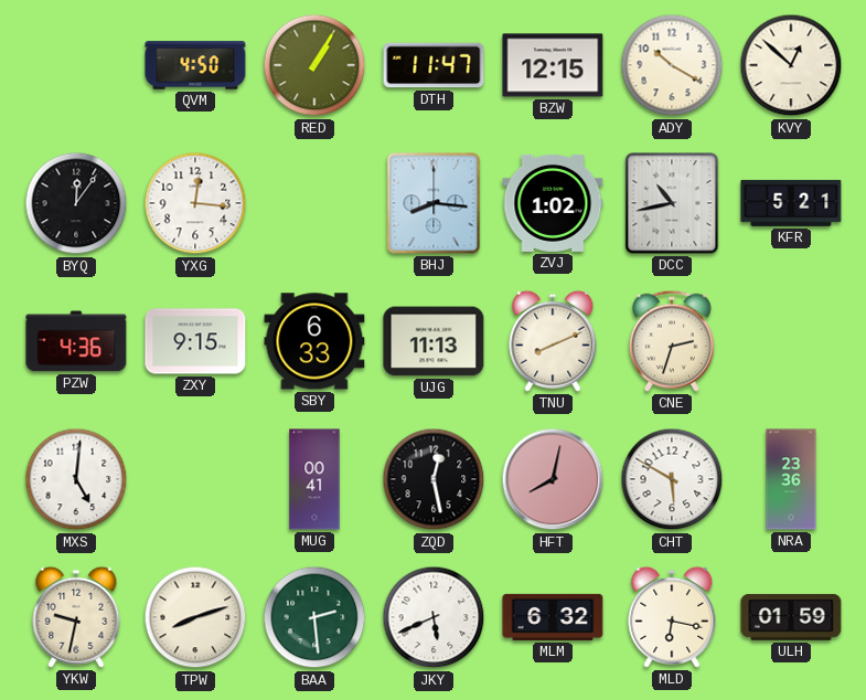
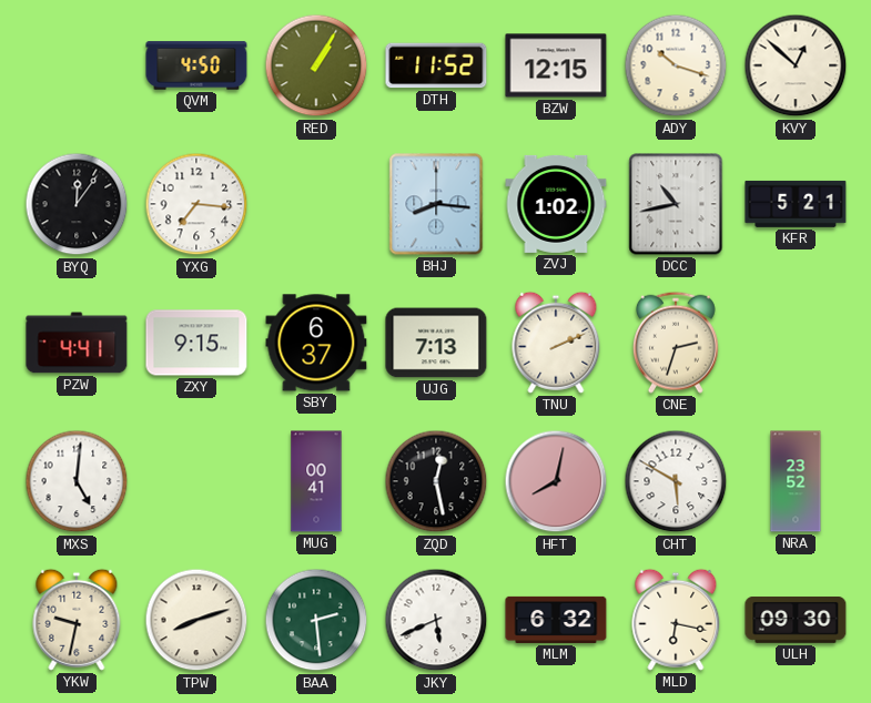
DTH: 11:47 -> 11:52 (436, 65)
ADY: 10:20 -> 10:18 (676, 65)
YXG: 12:16 -> 7:16 (196, 204)
PZW: 4:36 -> 4:41 (77, 343)
SBY: 6:33 -> 6:37 (316, 343)
UJG: 11:13 -> 7:13 (436, 343)
TNU: 8:11 -> 2:11 (556, 343)
NRA: 23:36 -> 23:52 (796, 481)
ULH: 01:59 -> 09:30 (796, 620)
